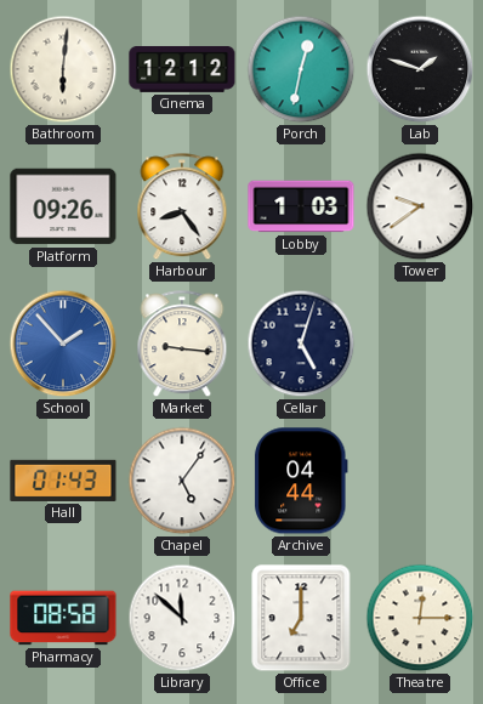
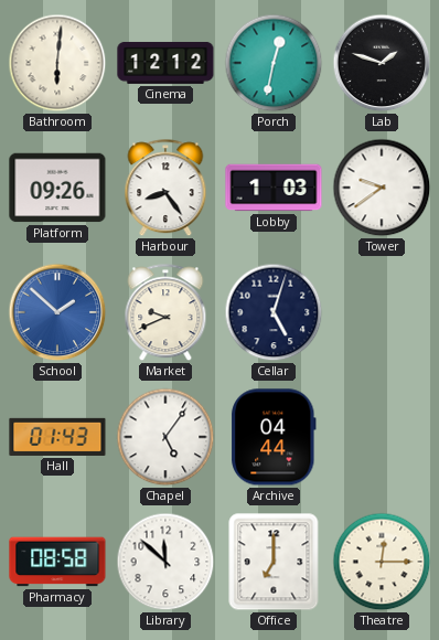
School: 1:53 -> 1:52 (57, 312)
Market: 9:16 -> 9:41 (165, 313)
